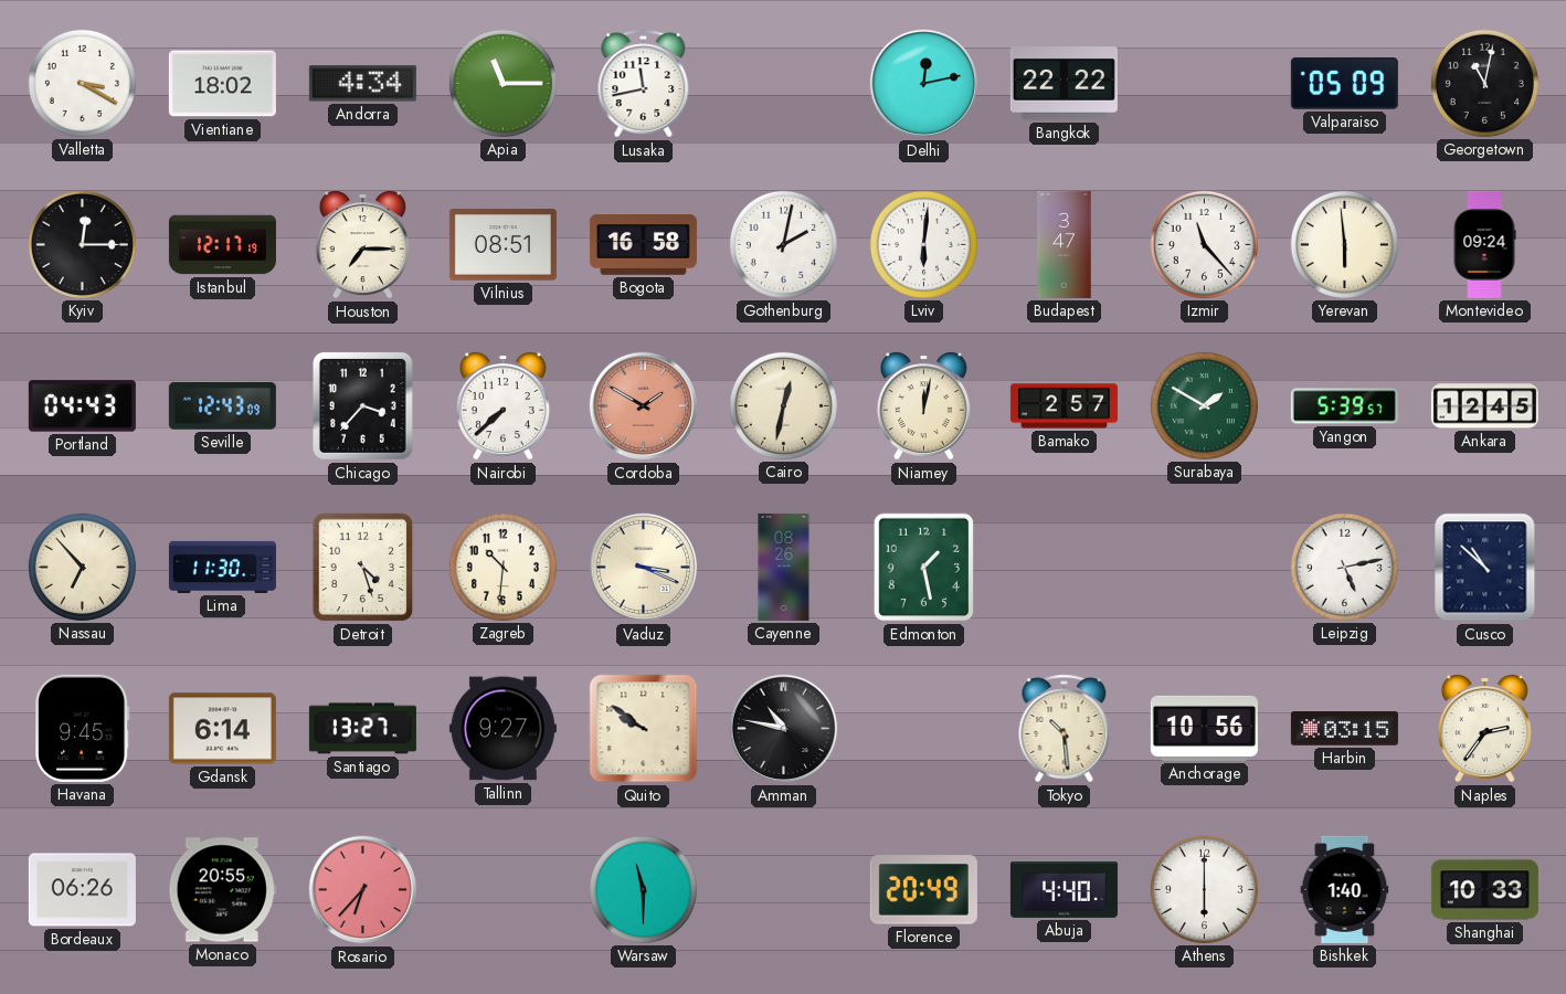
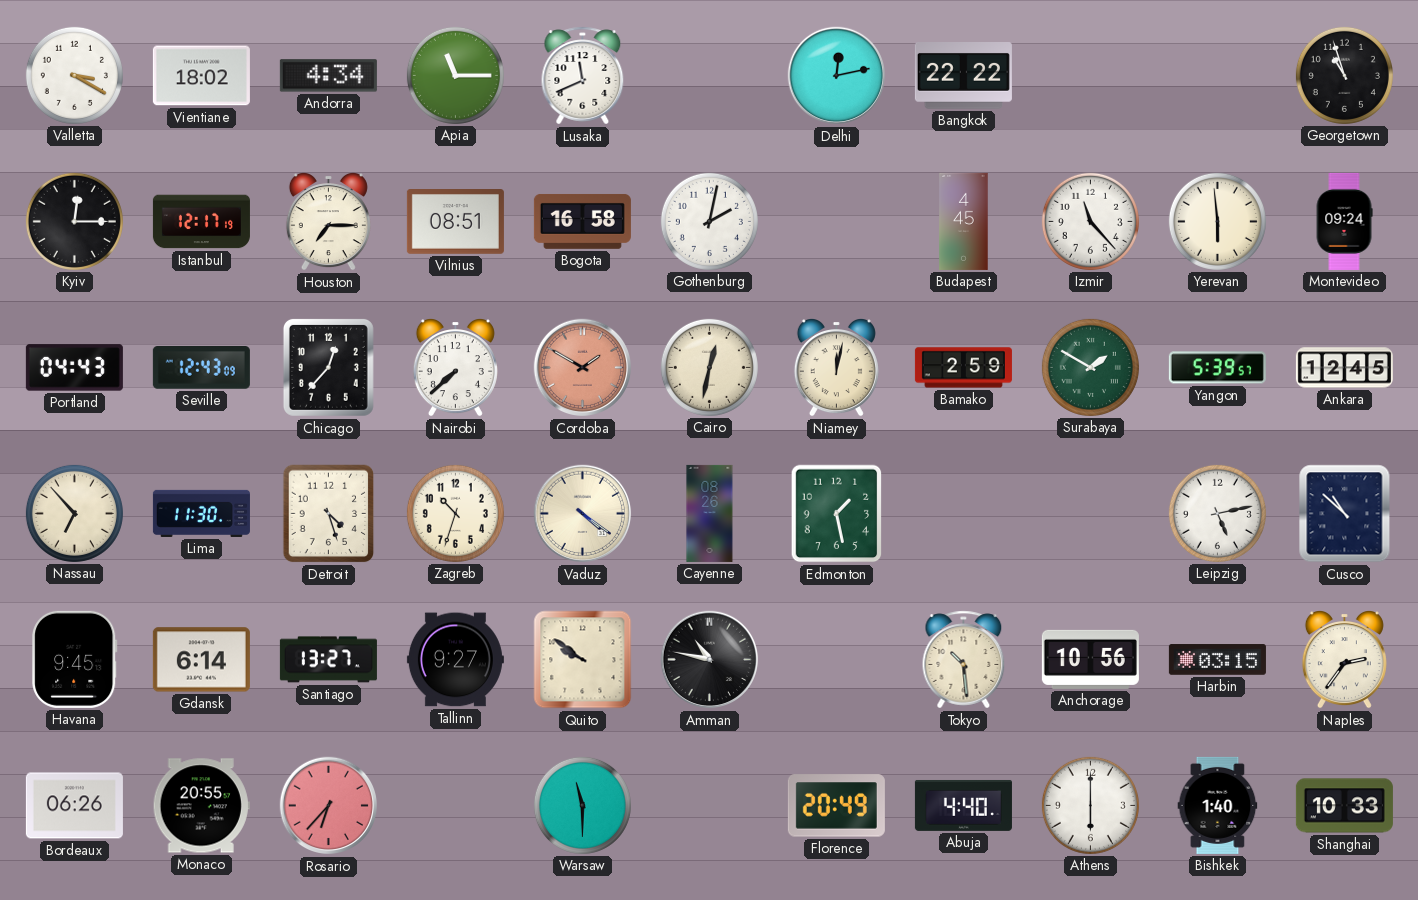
Lusaka: 11:43 -> 11:41 (583, 76)
Valparaiso: 05:09 -> none (1344, 83)
Georgetown: 11:02 -> 10:57 (1344, 75)
Lviv: 6:01 -> none (923, 244)
Budapest: 3:47 -> 4:45 (964, 221)
Chicago: 3:37 -> 12:37 (328, 367)
Bamako: 2:57 -> 2:59 (963, 368)
Zagreb: 10:31 -> 10:33 (455, 513)
Vaduz: 3:19 -> 4:21 (583, 514)
